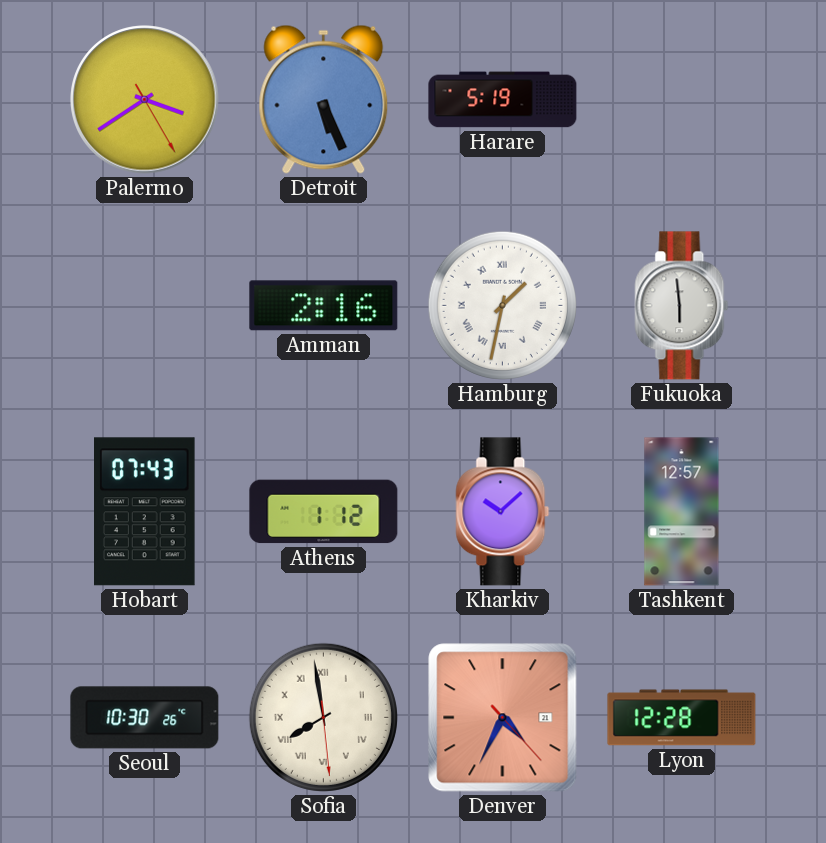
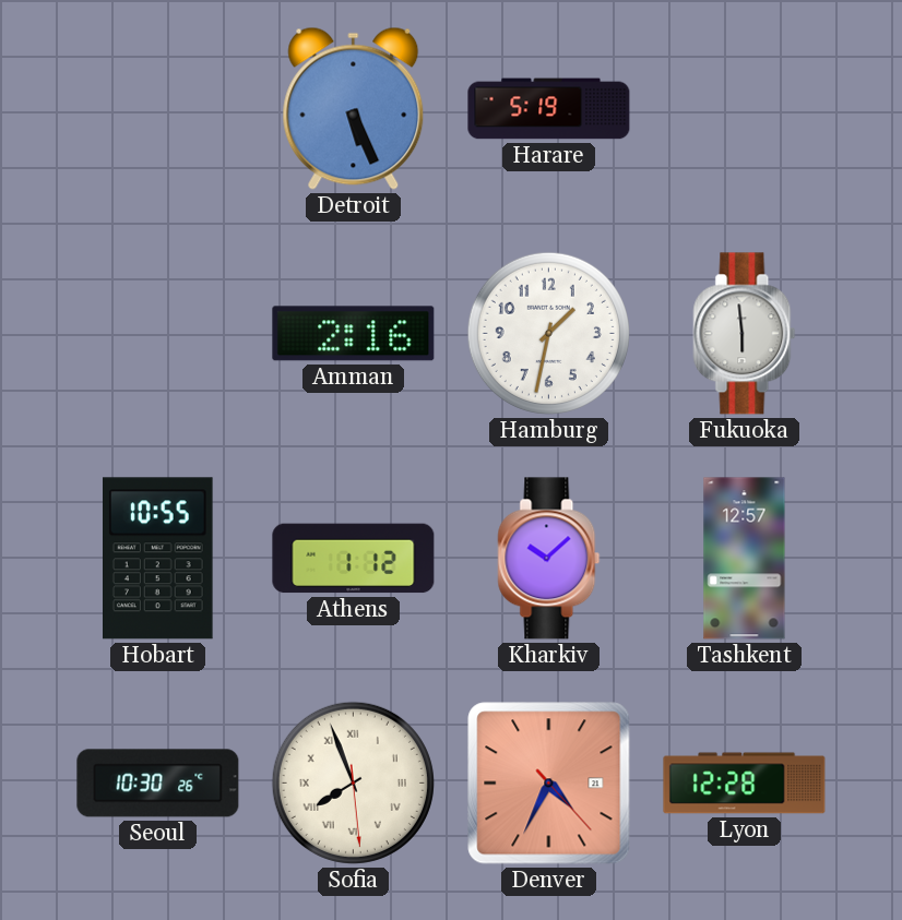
Palermo: 3:39 -> none (145, 100)
Hamburg numerals: Roman -> Arabic (548, 333)
Hobart: 07:43 -> 10:55 (158, 559)
Sofia: 7:58 -> 7:56 (353, 782)
